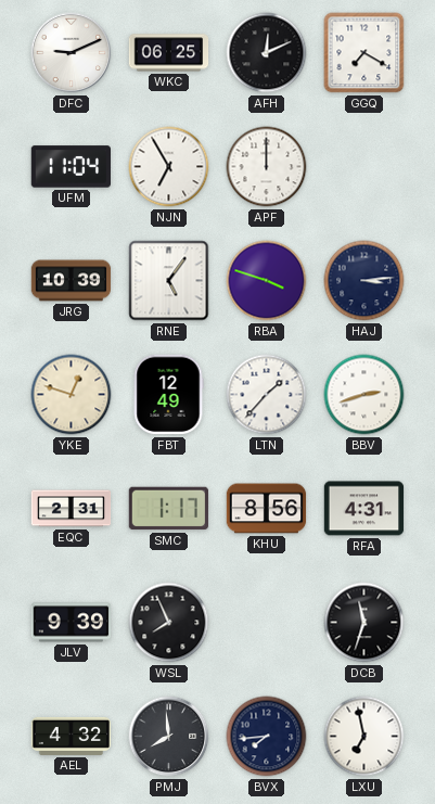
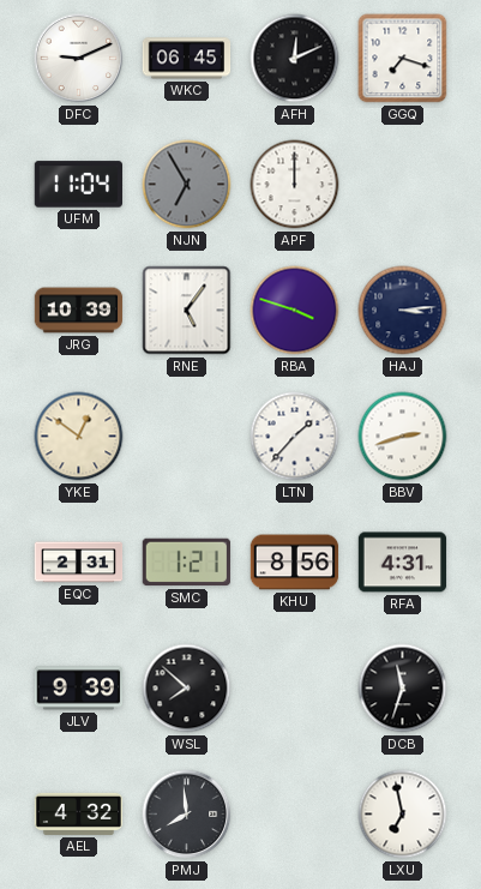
WKC: 06:25 -> 06:45 (187, 59)
GGQ: 7:20 -> 7:18 (403, 59)
NJN dial: white -> grey (187, 185)
YKE: 12:48 -> 12:51 (79, 437)
FBT: 12:49 -> none (168, 395)
SMC: 1:17 -> 1:21 (186, 563)
WSL: 7:56 -> 7:52 (187, 689)
BVX: 7:44 -> none (267, 737)
